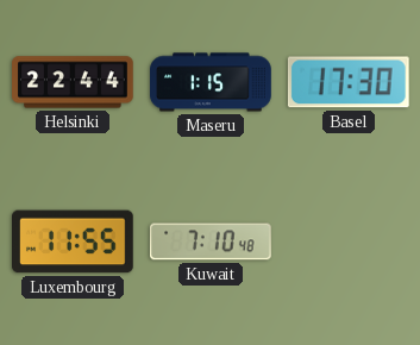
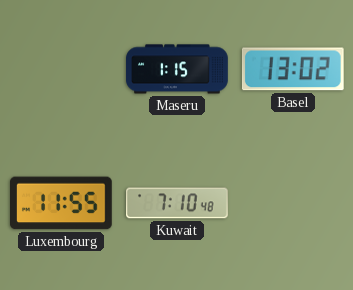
Helsinki: 22:44 -> none (73, 82)
Basel: 17:30 -> 13:02 (293, 69)
